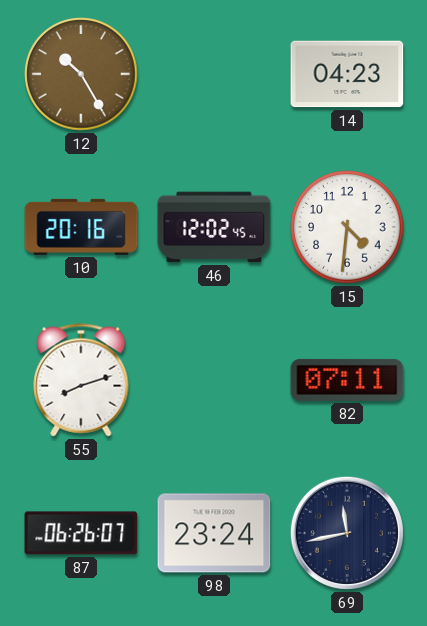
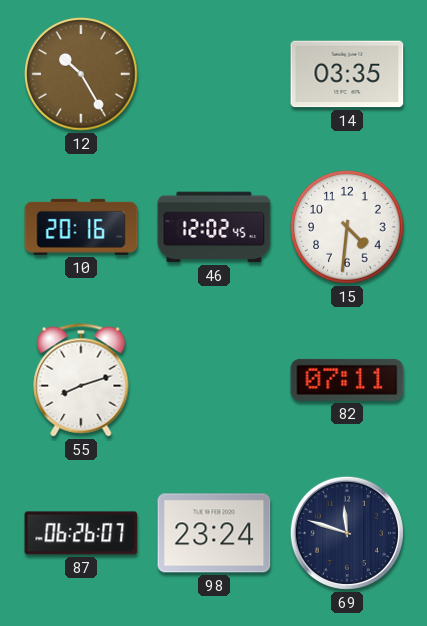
14: 04:23 -> 03:35 (347, 74)
69: 11:43 -> 11:48 (347, 533)
